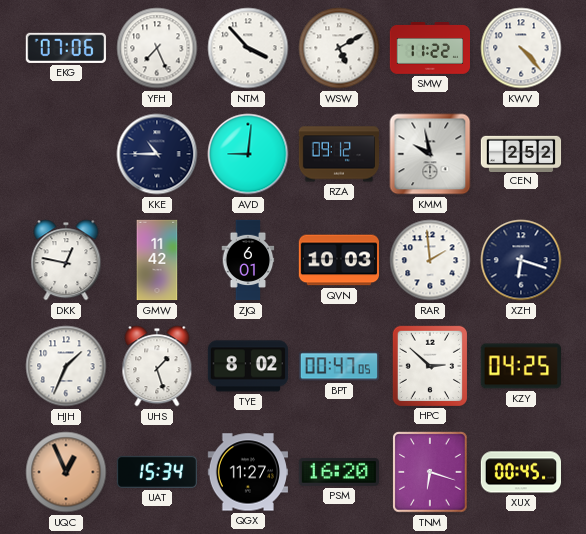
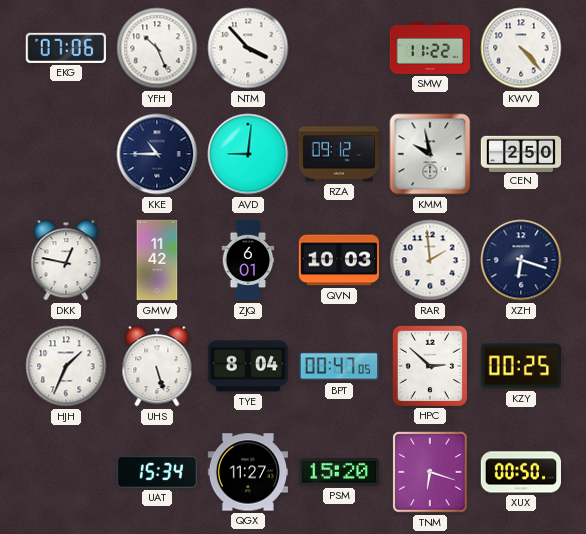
YFH: 7:26 -> 10:26 (157, 48)
WSW: 5:10 -> none (339, 48)
CEN: 2:52 -> 2:50 (521, 153)
UHS: 1:27 -> 5:27 (157, 366)
TYE: 8:02 -> 8:04 (248, 366)
KZY: 04:25 -> 00:25 (520, 366)
UQC: 12:56 -> none (66, 472)
PSM: 16:20 -> 15:20 (339, 472)
XUX: 00:45 -> 00:50 (520, 472)
